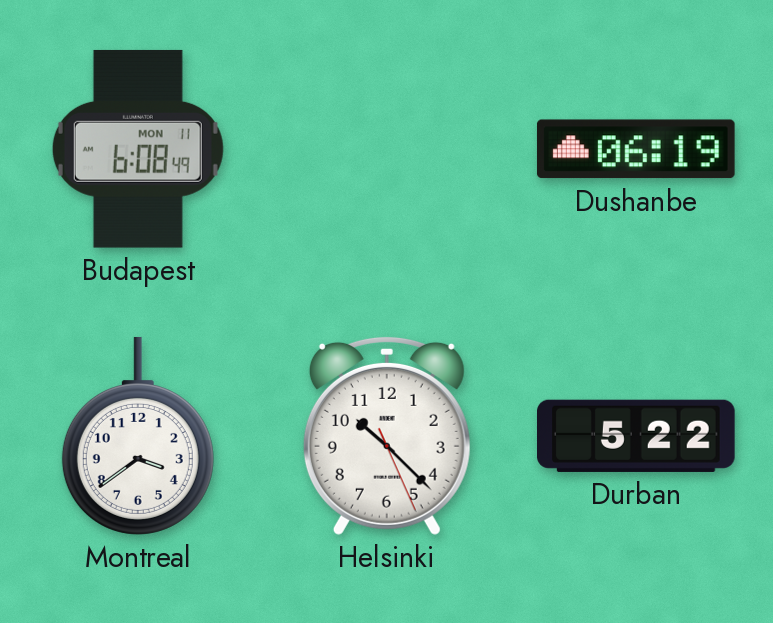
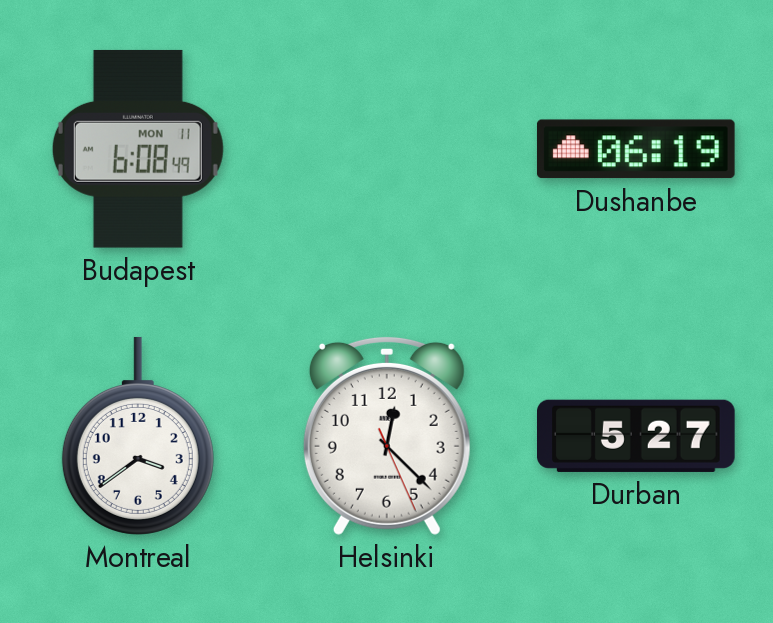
Helsinki: 10:22 -> 12:22 (387, 435)
Durban: 5:22 -> 5:27 (637, 436)
